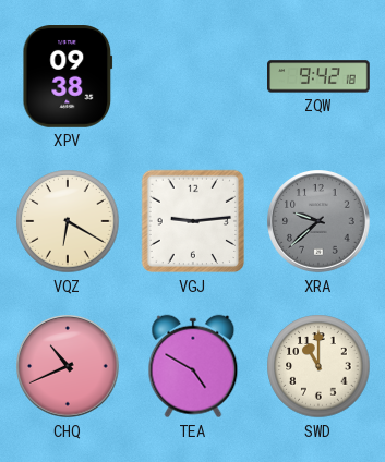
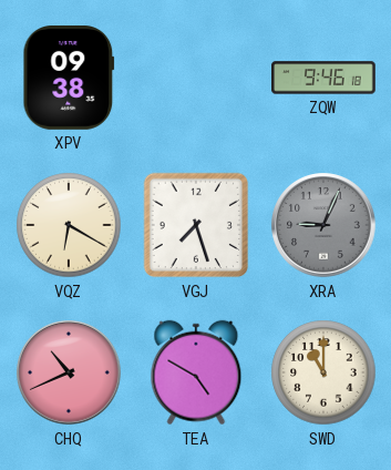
ZQW: 9:42 -> 9:46 (325, 78)
VGJ: 9:14 -> 7:27 (196, 225)
XRA: 9:38 -> 9:04 (323, 225)
